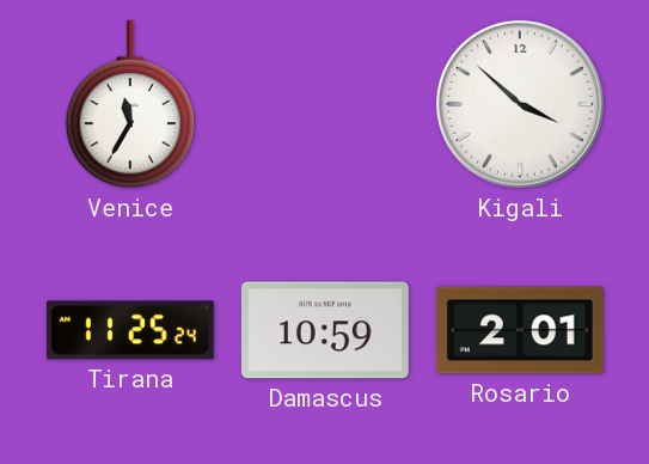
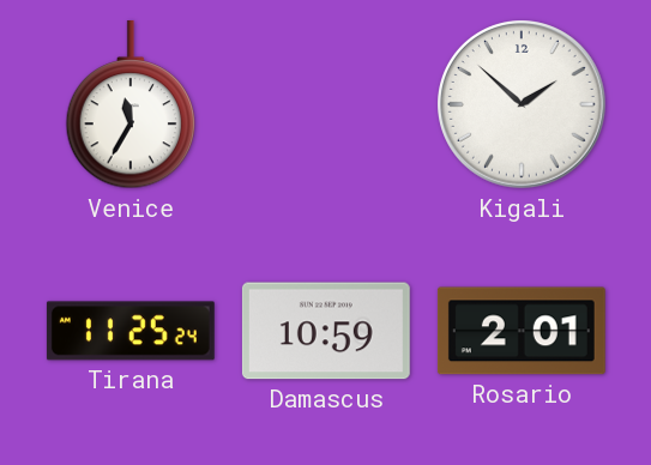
Kigali: 3:52 -> 1:52 (522, 104)
